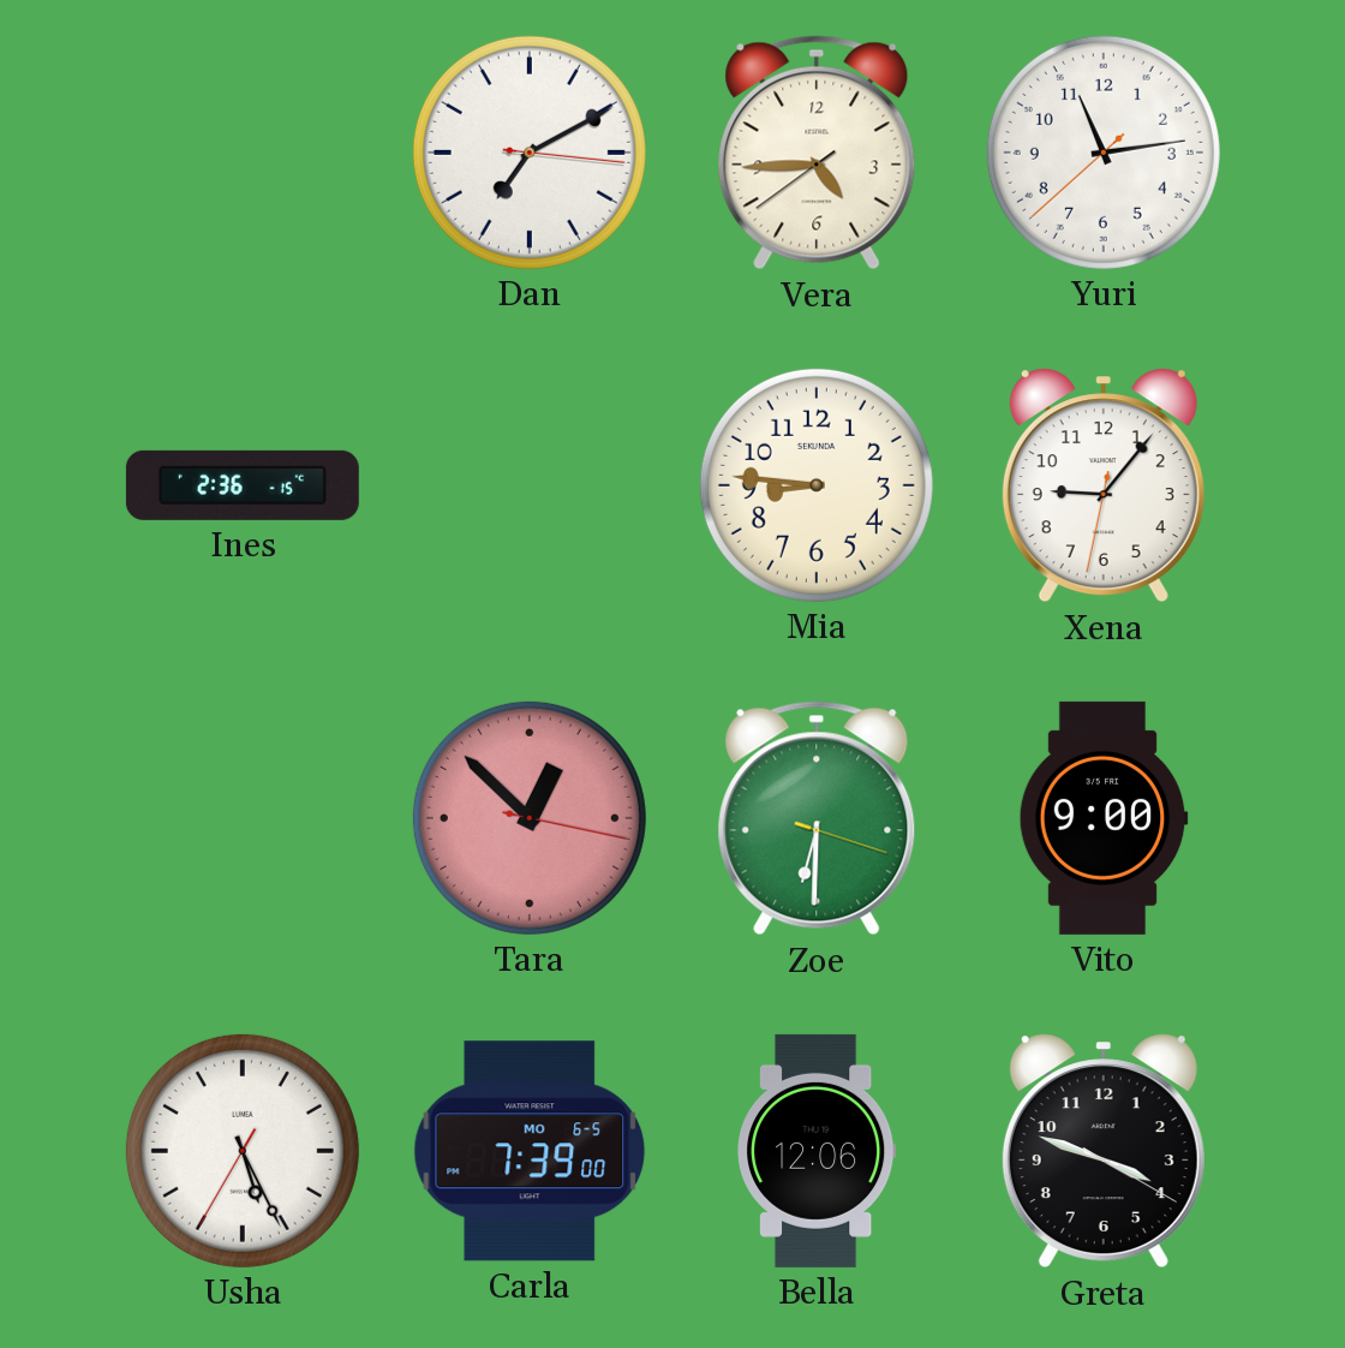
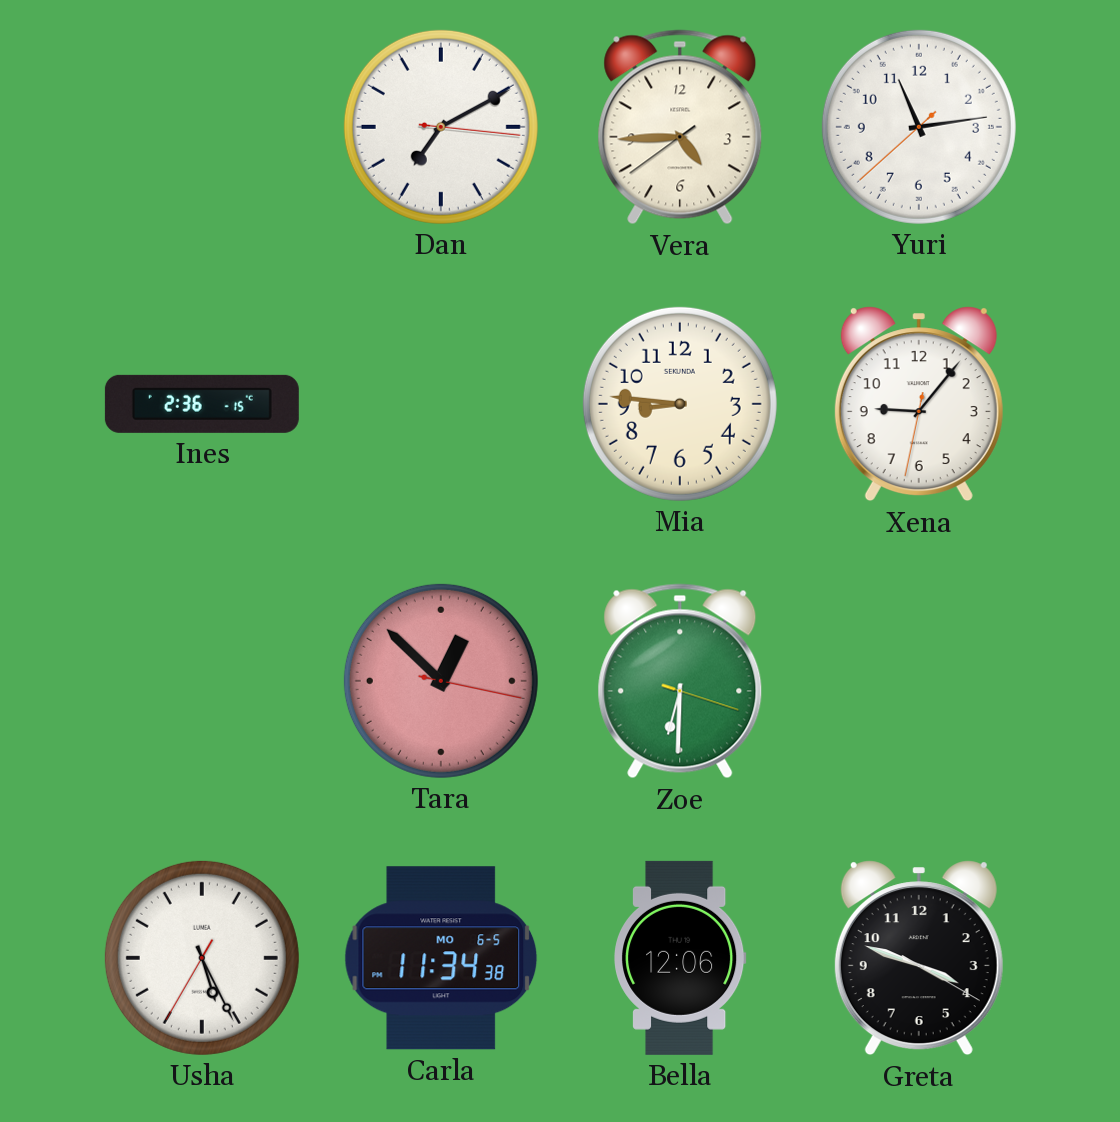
Vito: 9:00 -> none (1104, 818)
Carla: 7:39 -> 11:34 (441, 958)
